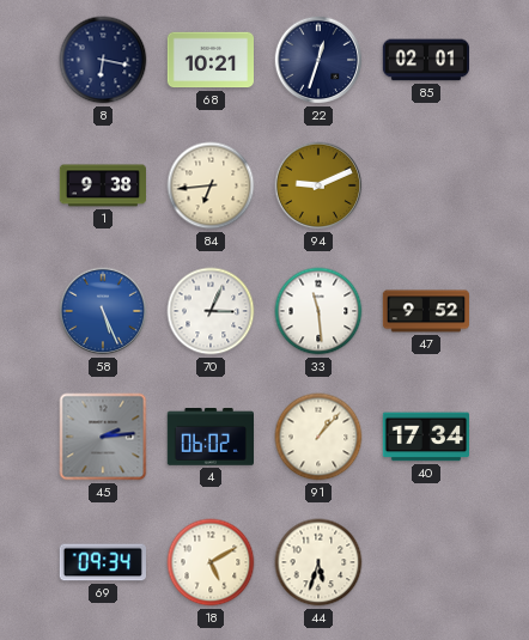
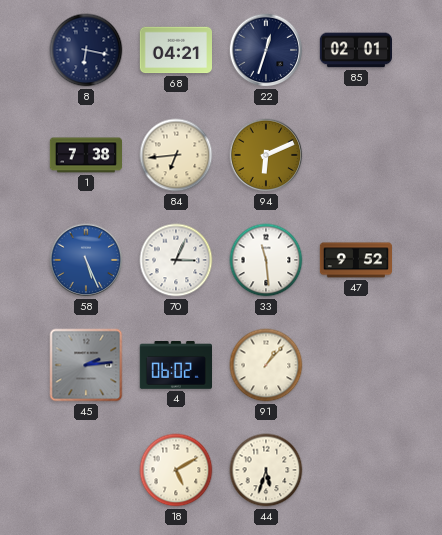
68: 10:21 -> 04:21 (175, 50)
1: 9:38 -> 7:38 (85, 155)
94: 9:11 -> 6:11 (266, 155)
40: 17:34 -> none (425, 437)
69: 09:34 -> none (102, 562)
